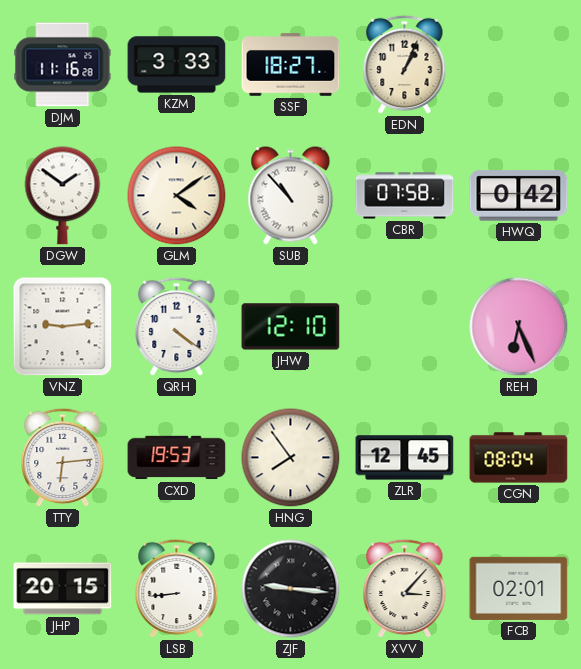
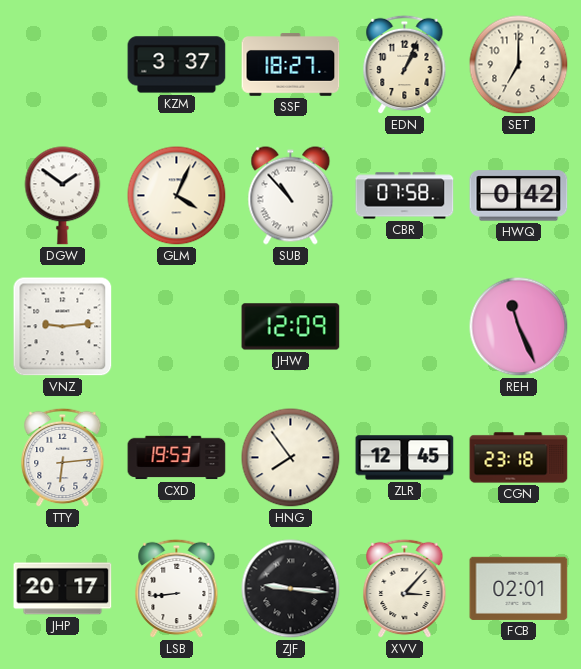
DJM: 11:16 -> none (63, 65)
KZM: 3:33 -> 3:37 (177, 65)
SET: none -> 7:00 (519, 65)
GLM: 4:09 -> 4:04 (177, 196)
QRH: 4:21 -> none (177, 327)
JHW: 12:10 -> 12:09 (291, 327)
REH: 6:26 -> 11:26 (519, 327)
CGN: 08:04 -> 23:18 (519, 458)
JHP: 20:15 -> 20:17 (63, 589)
